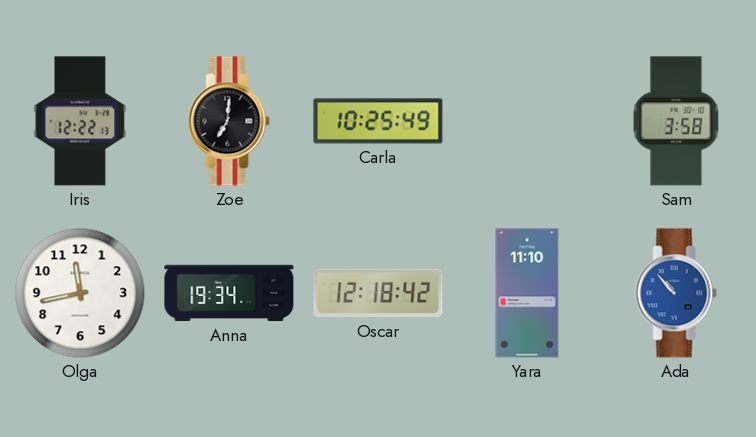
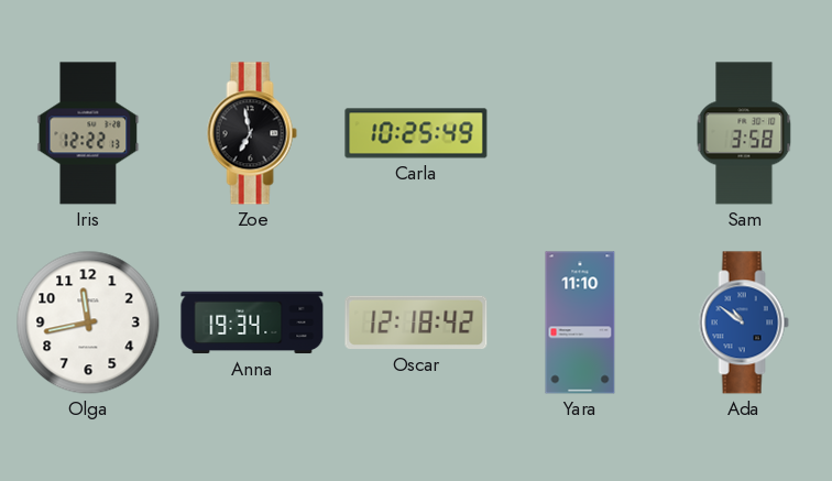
Zoe: 7:01 -> 6:58 (252, 133)
Ada: 10:53 -> 10:51 (744, 323)
